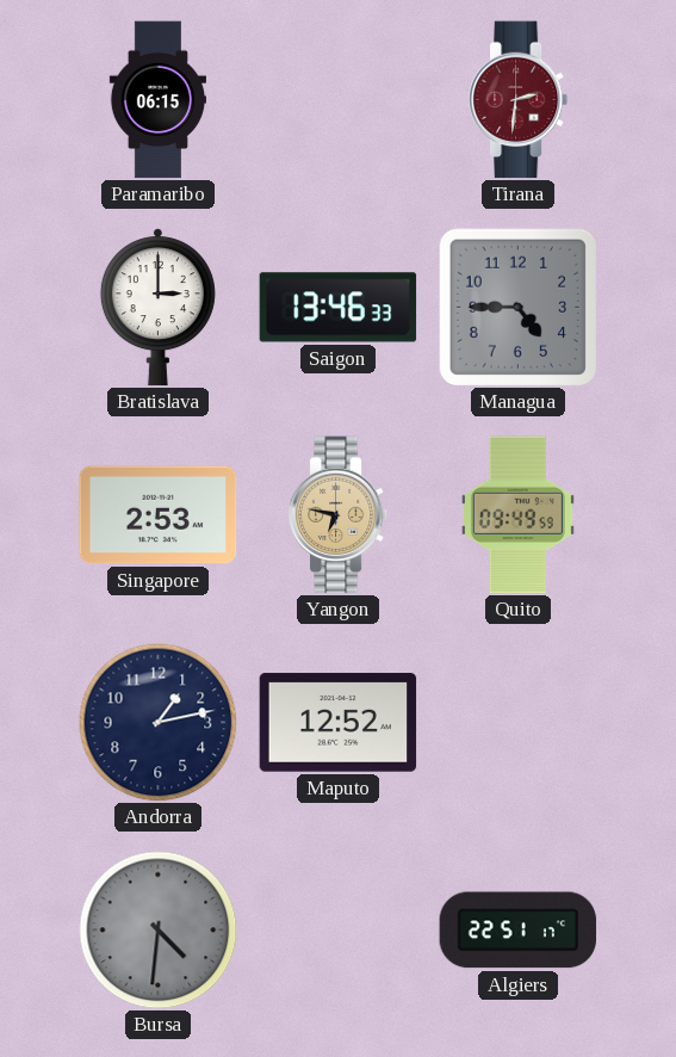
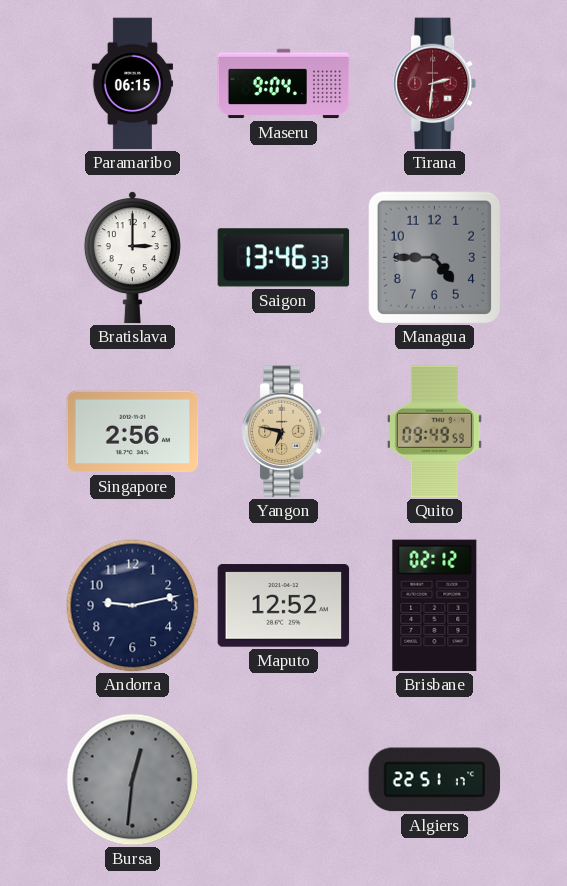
Maseru: none -> 9:04 (284, 84)
Singapore: 2:53 -> 2:56 (133, 432)
Andorra: 1:13 -> 9:13 (133, 606)
Brisbane: none -> 02:12 (435, 606)
Bursa: 4:31 -> 12:31 (133, 780)
